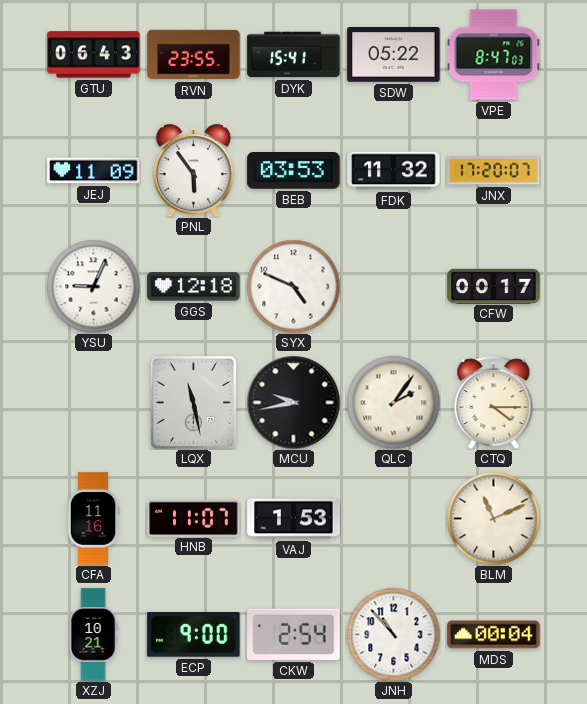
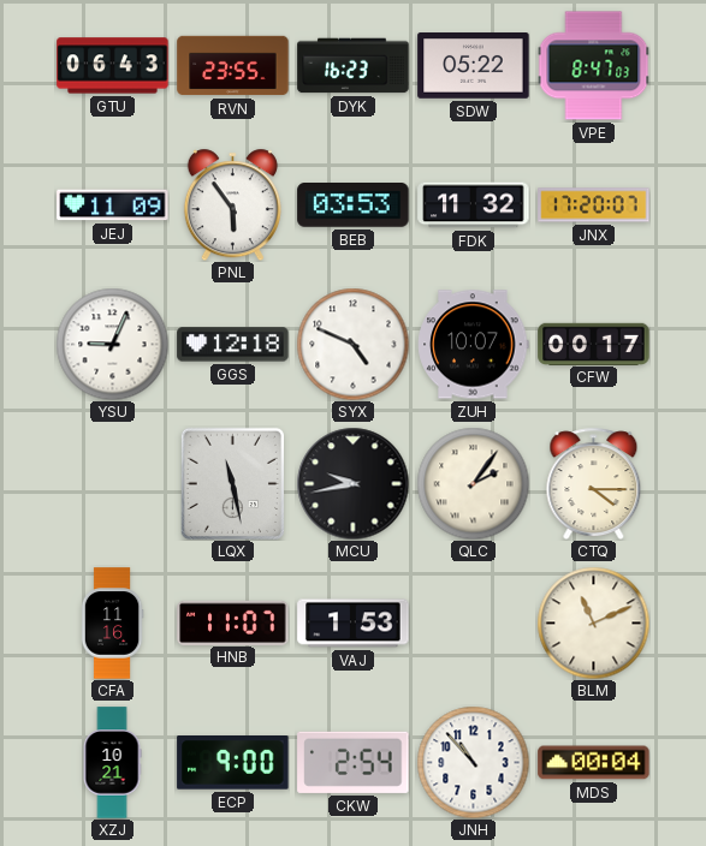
DYK: 15:41 -> 16:23 (354, 66)
ZUH: none -> 10:07 (474, 345)
